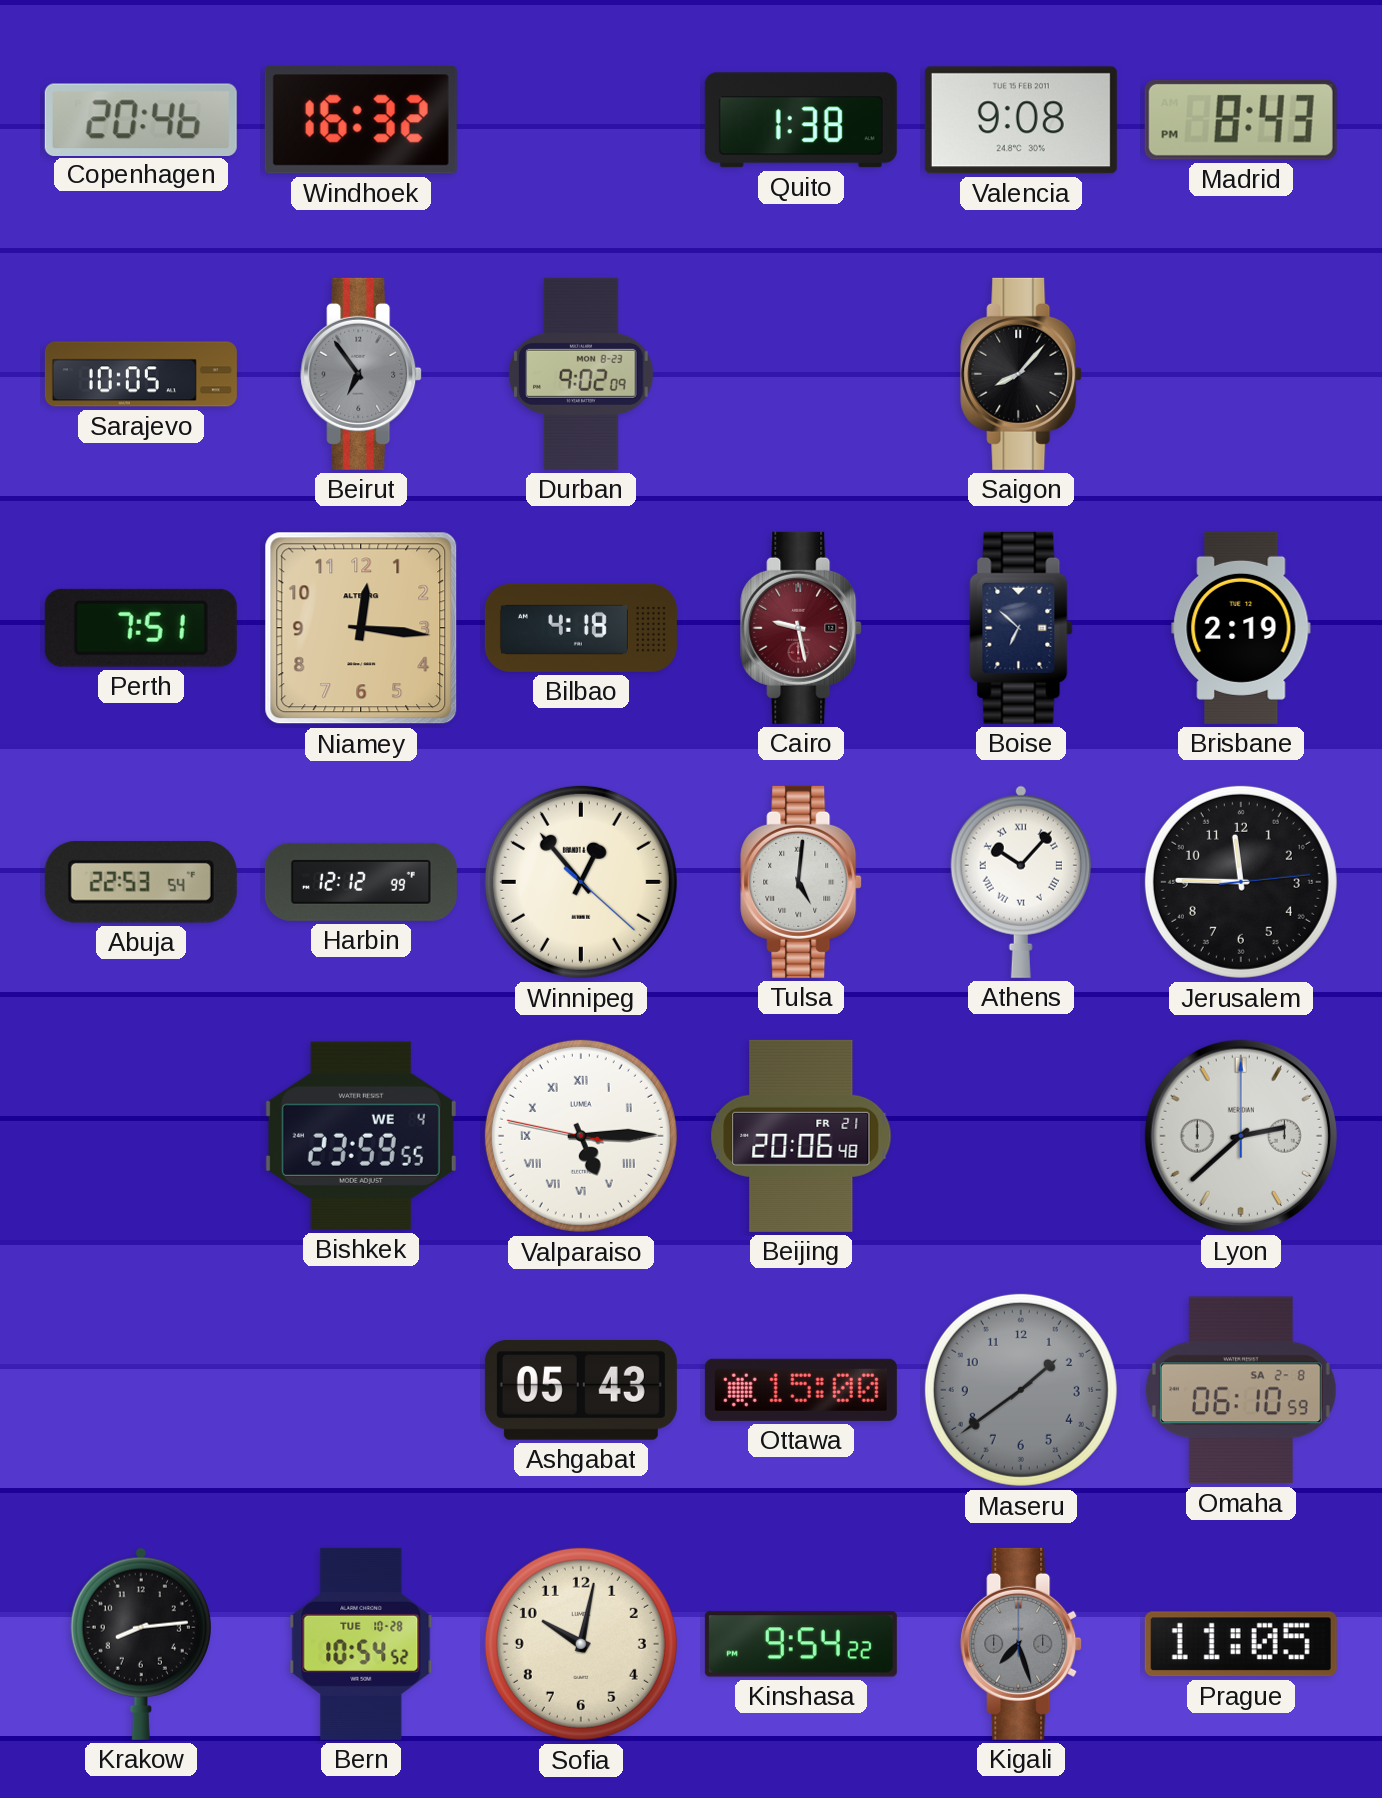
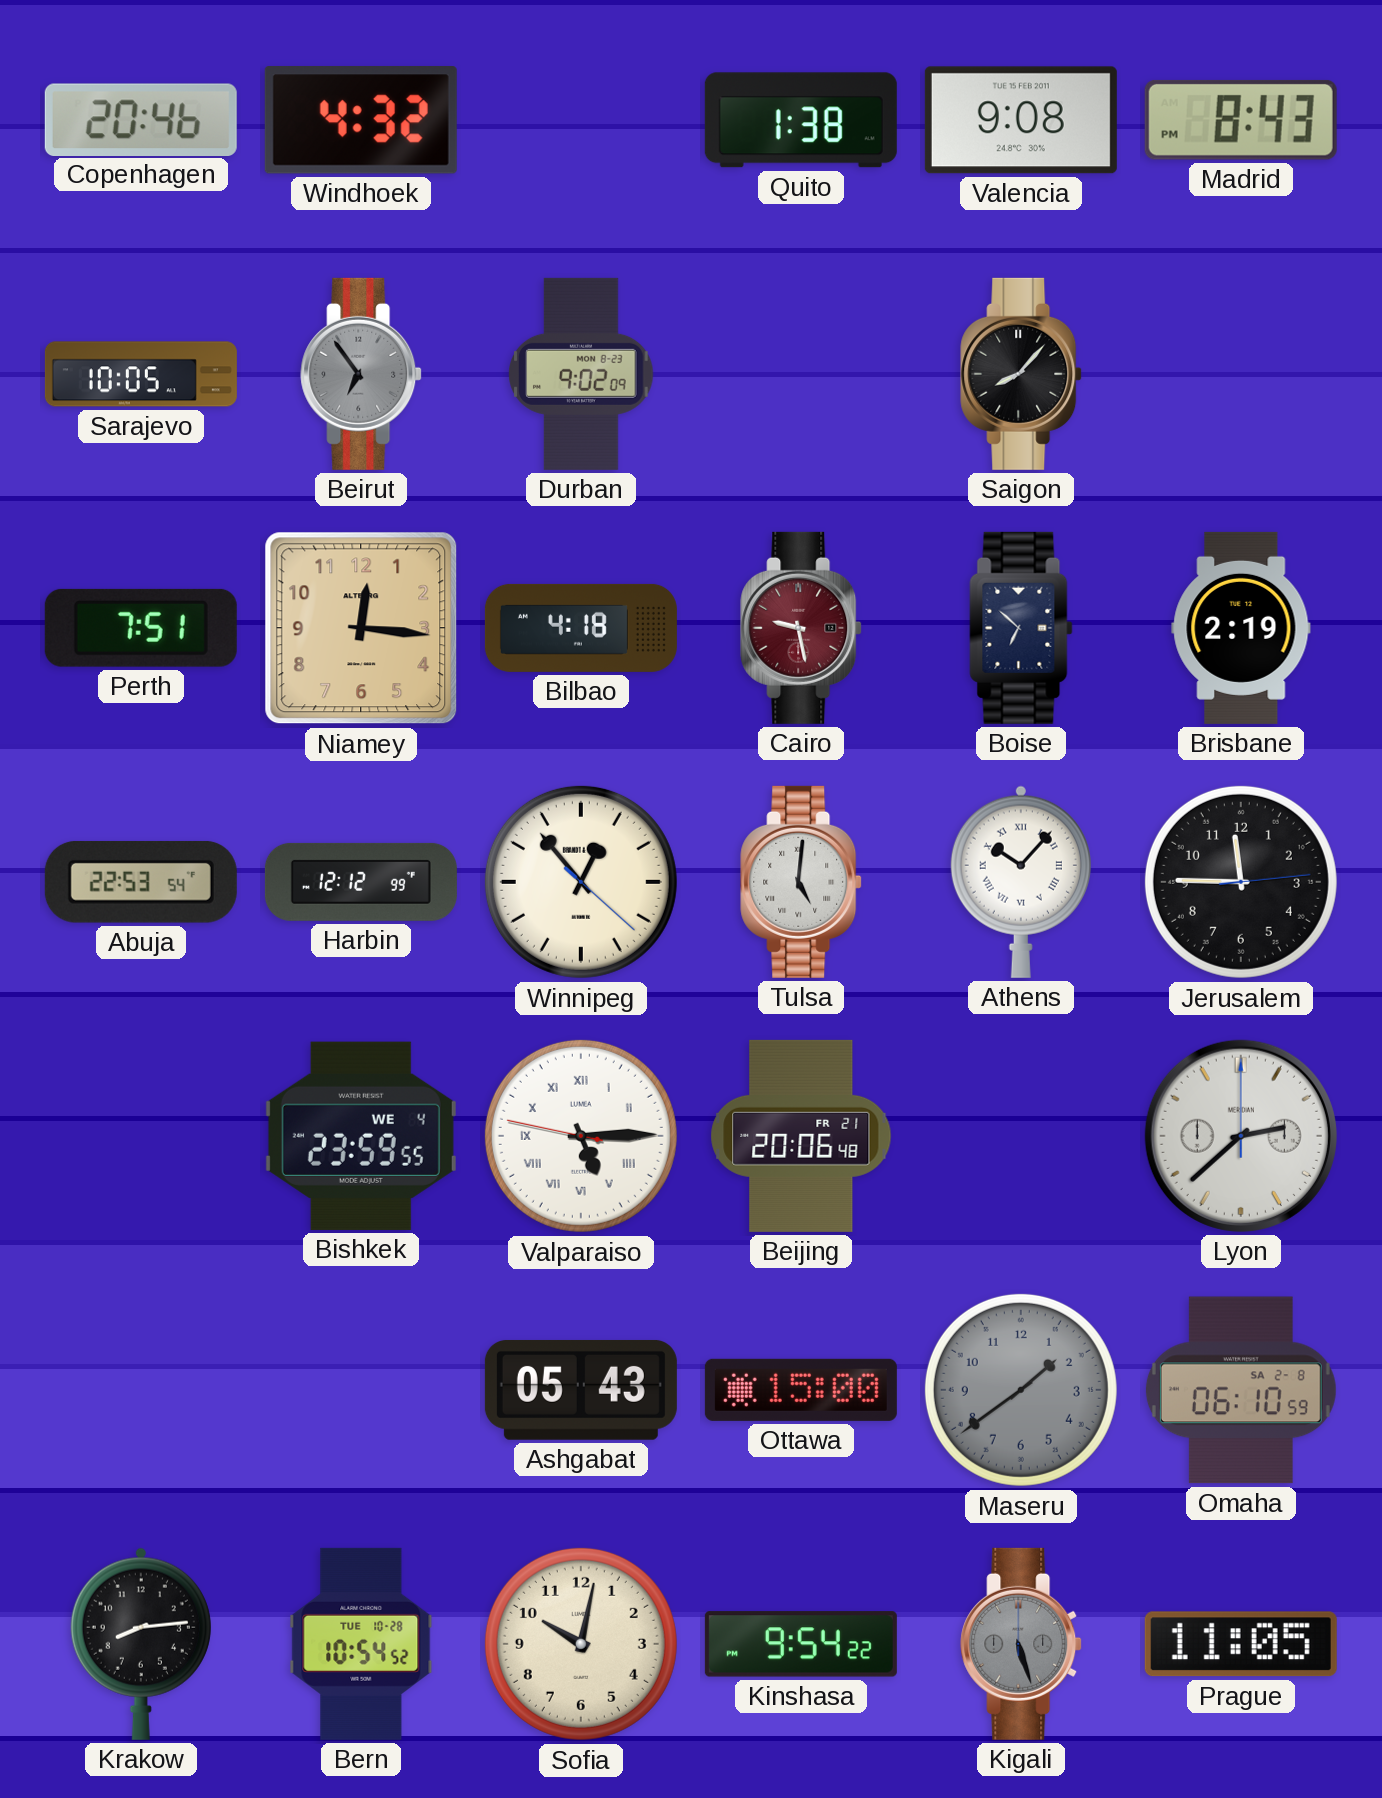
Windhoek: 16:32 -> 4:32 (361, 120)
Kigali: 7:27 -> 5:27 (1021, 1644)
